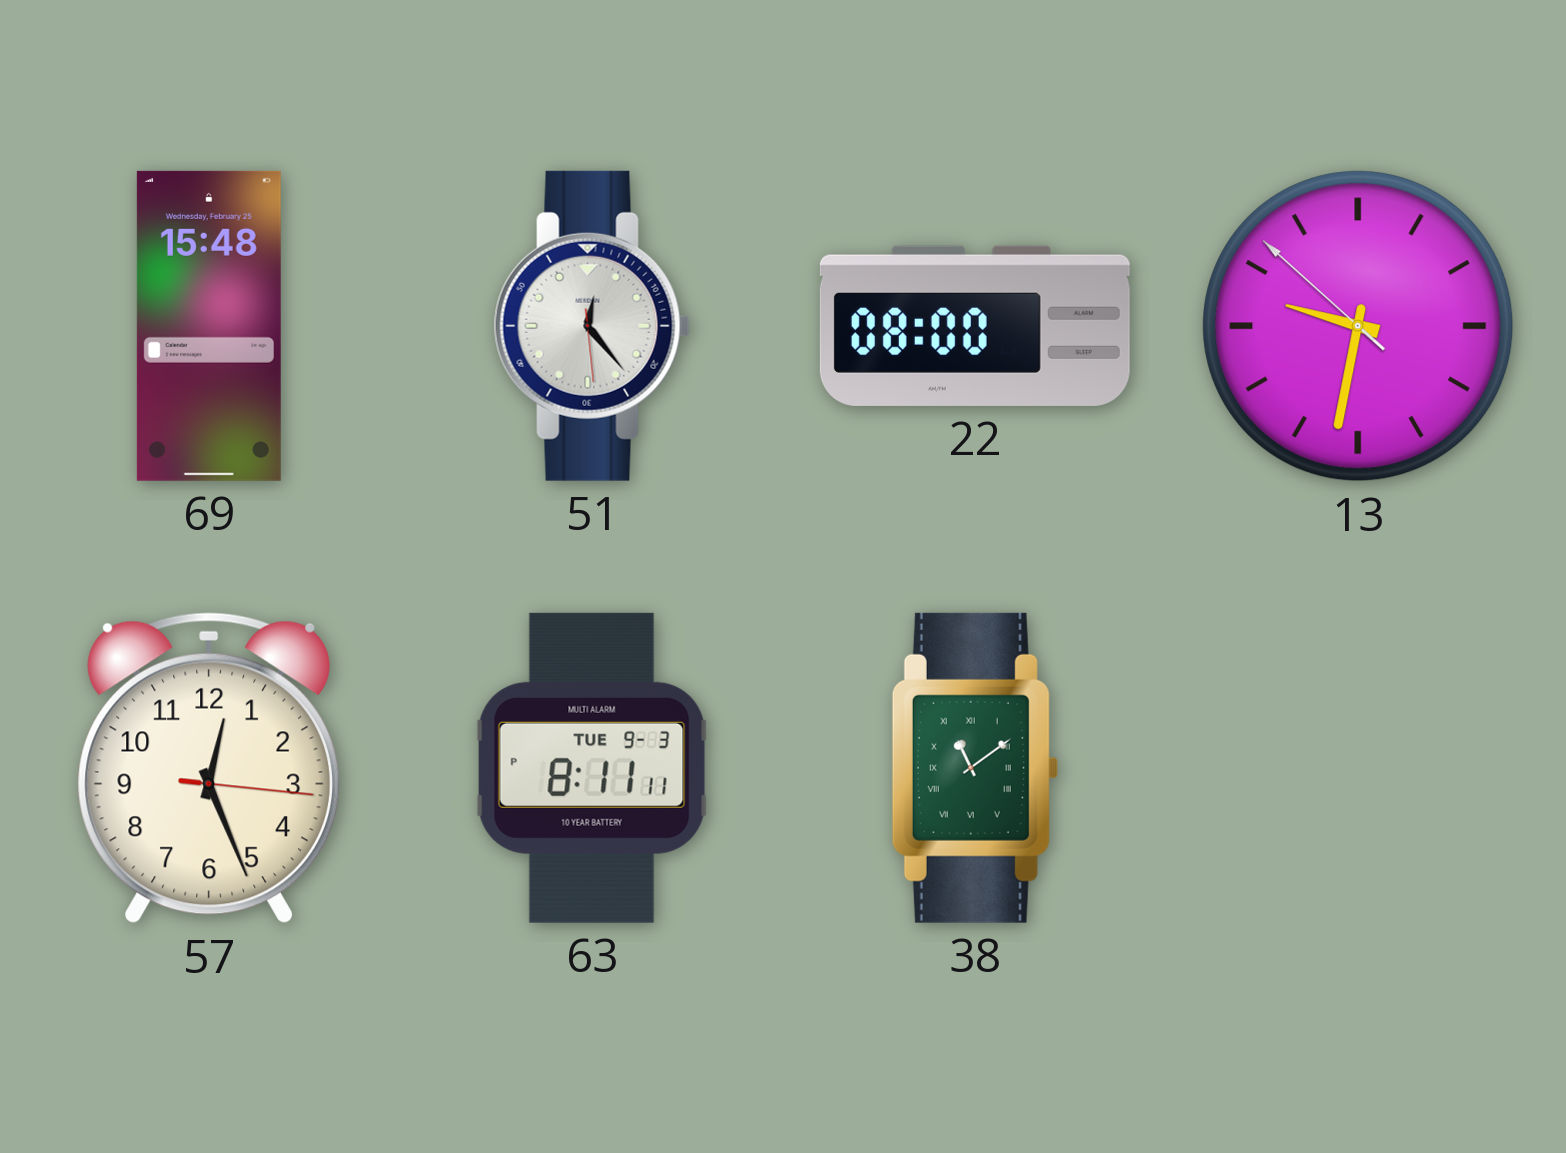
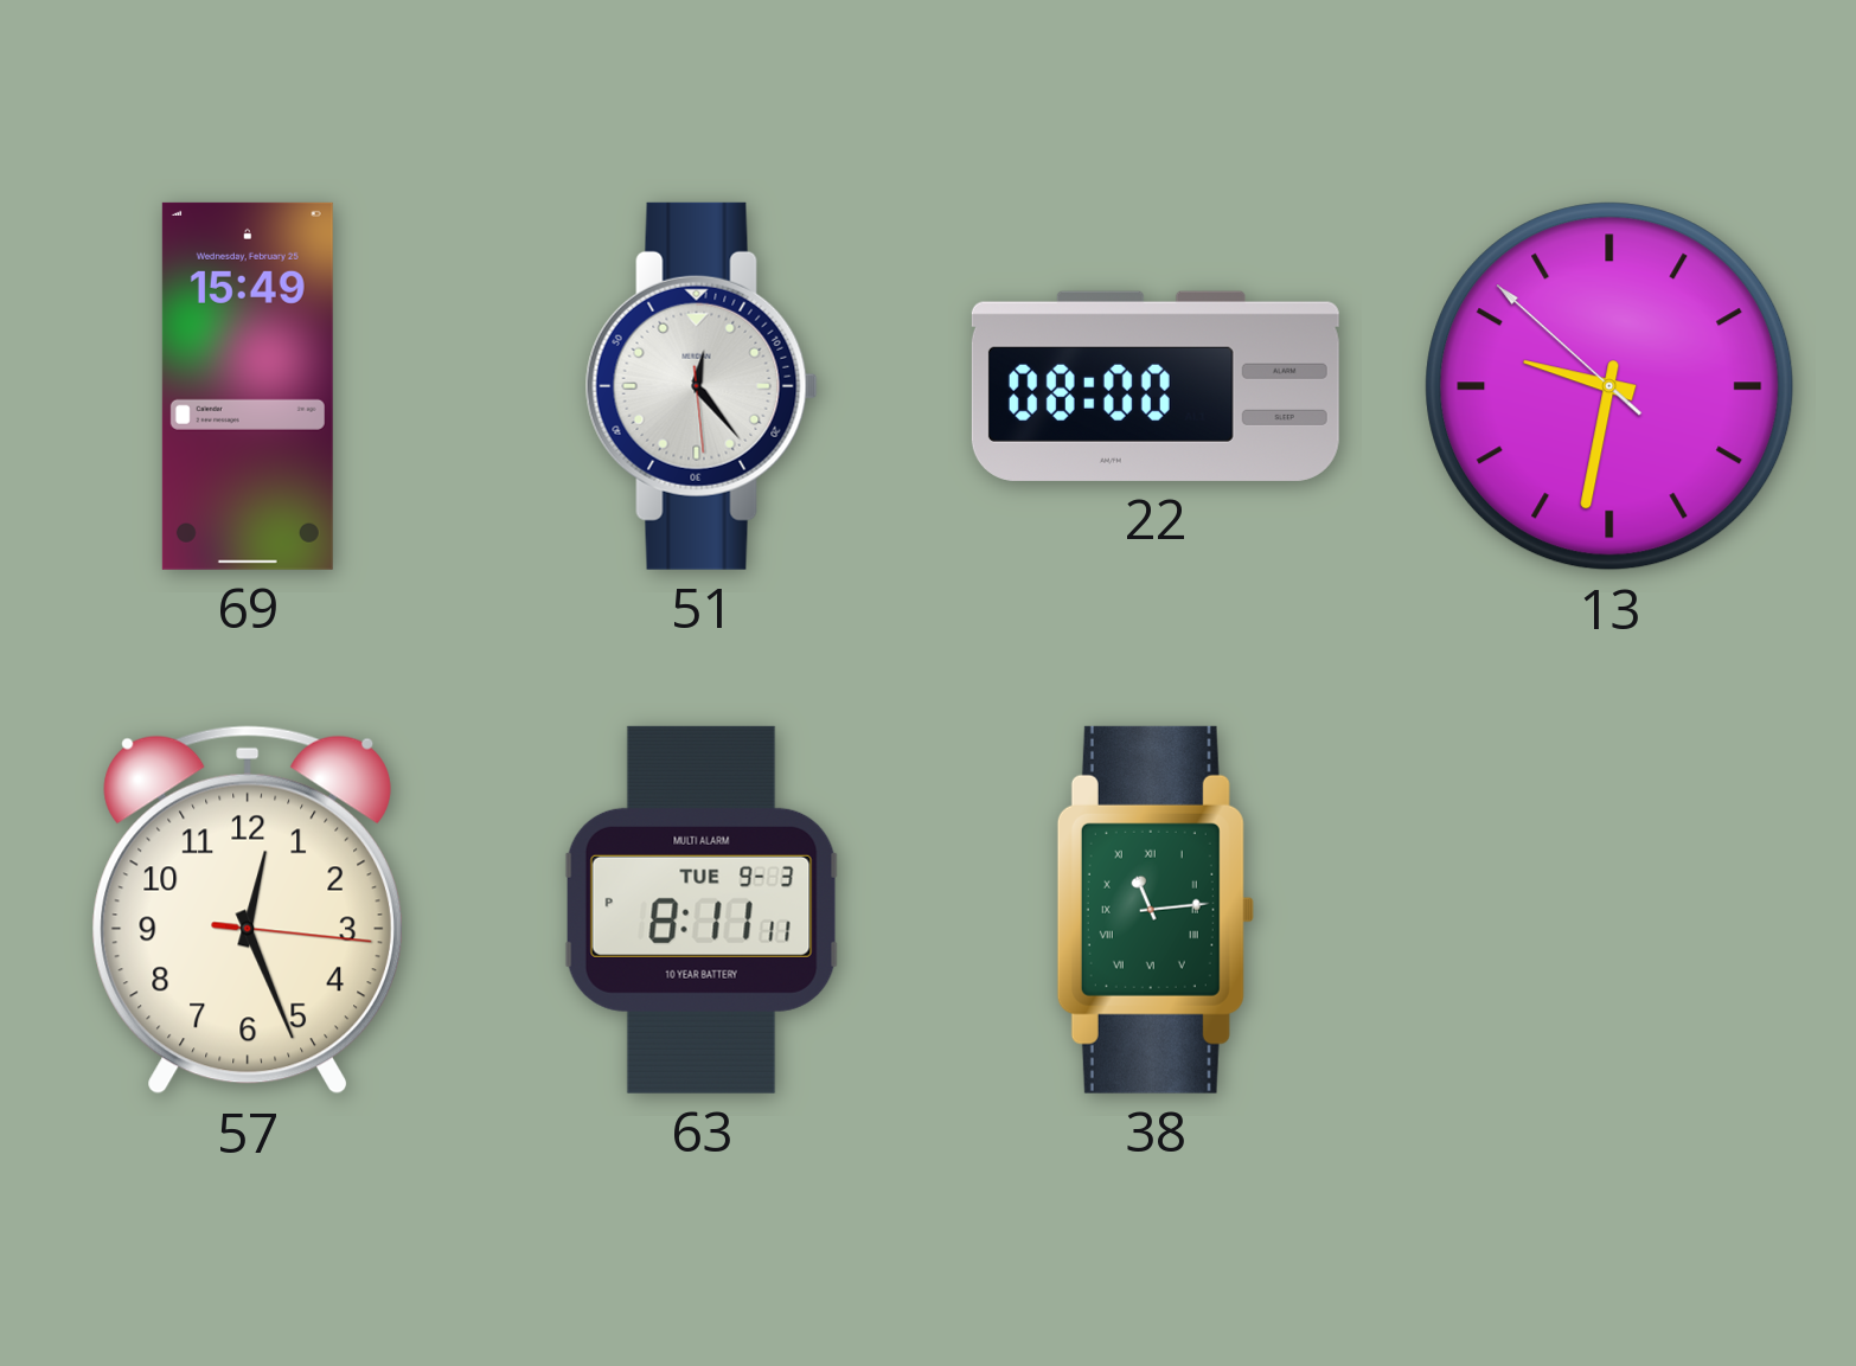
69: 15:48 -> 15:49 (248, 386)
38: 11:09 -> 11:14 (1156, 910)
